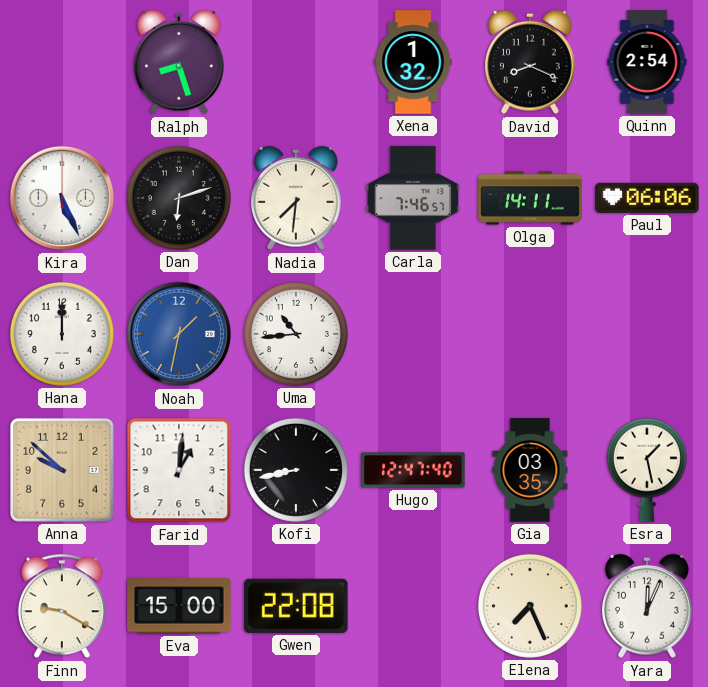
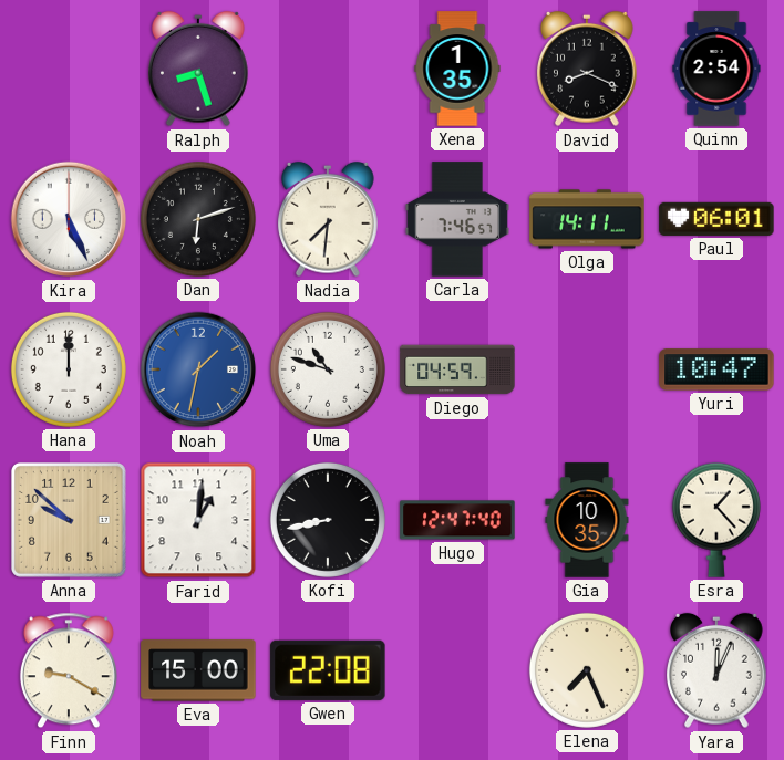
Xena: 1:32 -> 1:35 (457, 69)
Paul: 06:06 -> 06:01 (716, 219)
Uma: 10:44 -> 10:48 (328, 369)
Diego: none -> 04:59 (457, 369)
Yuri: none -> 10:47 (716, 369)
Gia: 03:35 -> 10:35 (587, 520)
Esra: 1:28 -> 1:23 (716, 520)
